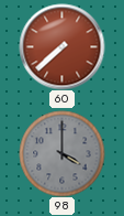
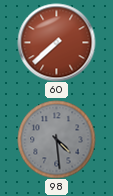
98: 4:00 -> 4:29 (56, 139)
